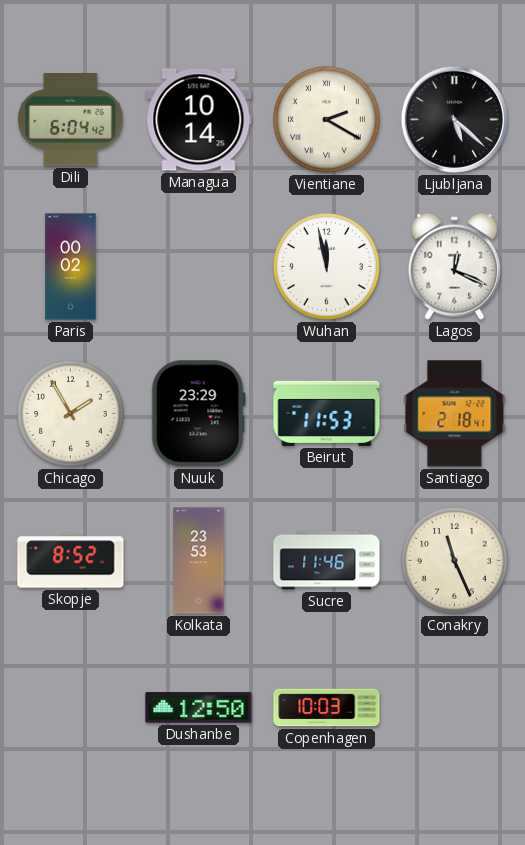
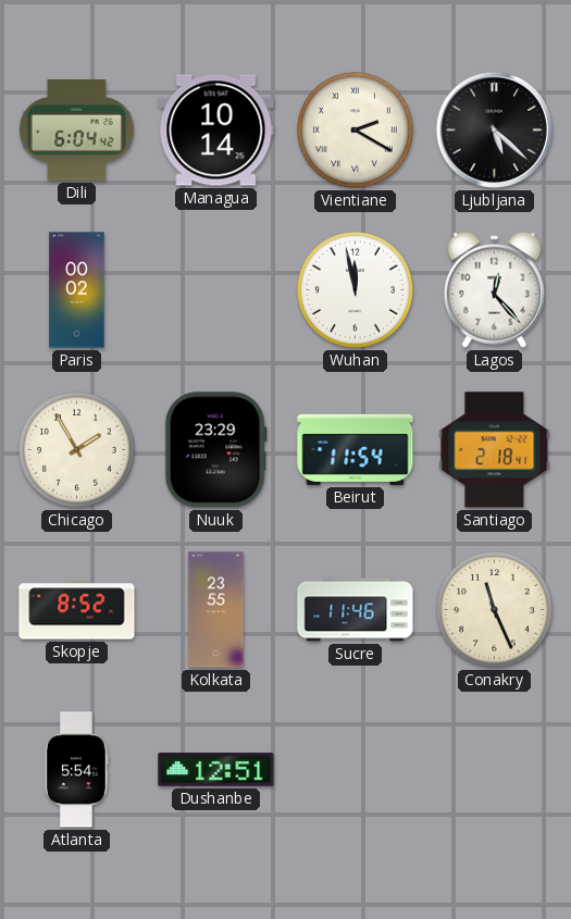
Lagos: 12:19 -> 12:23 (494, 289)
Beirut: 11:53 -> 11:54 (356, 449)
Kolkata: 23:53 -> 23:55 (216, 610)
Atlanta: none -> 5:54 (77, 770)
Dushanbe: 12:50 -> 12:51 (216, 770)
Copenhagen: 10:03 -> none (327, 708)
